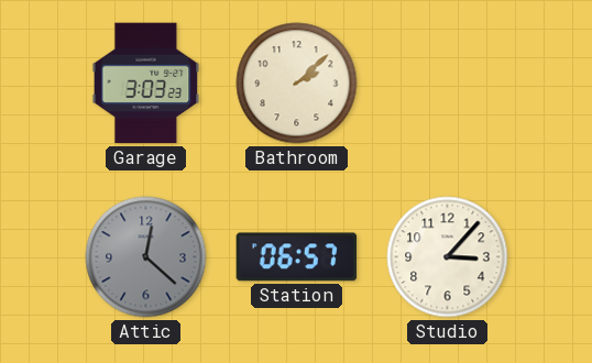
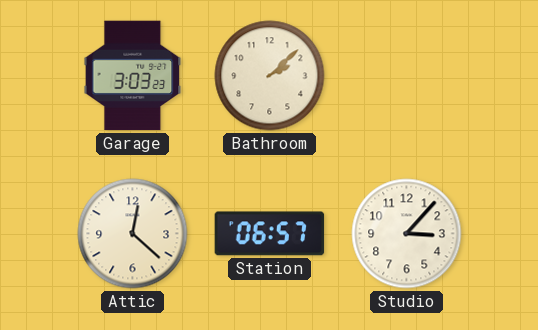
Attic dial: grey -> cream (133, 234)
